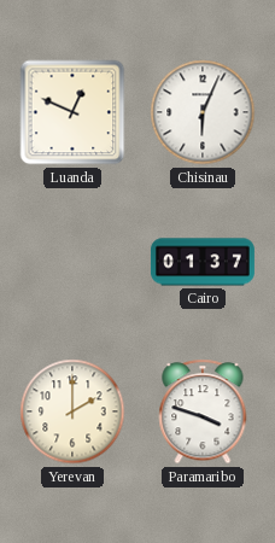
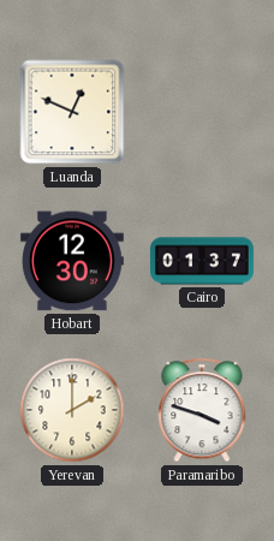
Chisinau: 6:04 -> none (203, 112)
Hobart: none -> 12:30 (72, 261)
